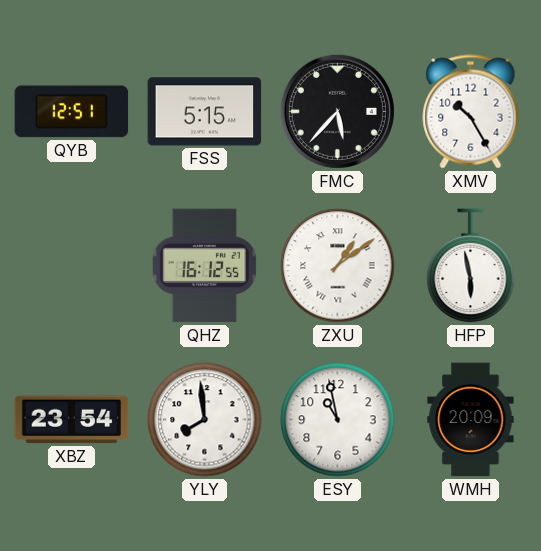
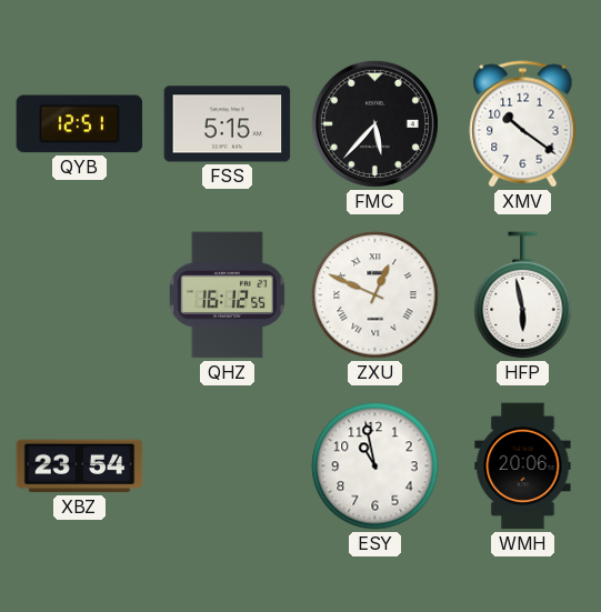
XMV: 10:25 -> 10:21 (523, 124)
ZXU: 1:09 -> 12:49 (375, 295)
YLY: 7:59 -> none (205, 420)
WMH: 20:09 -> 20:06 (523, 466)
